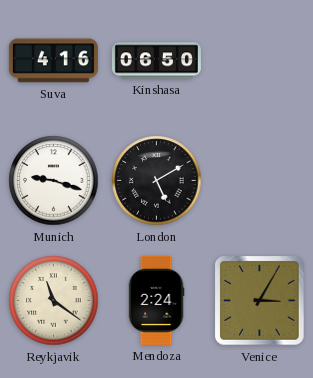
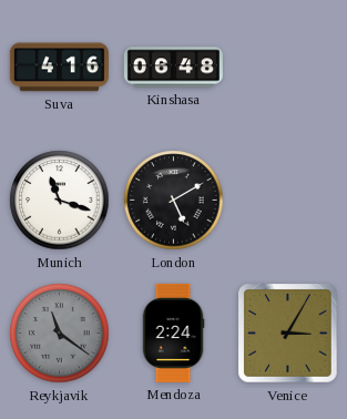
Kinshasa: 06:50 -> 06:48 (173, 68)
Munich: 9:18 -> 11:18 (60, 201)
Reykjavik dial: cream -> grey (60, 334)
